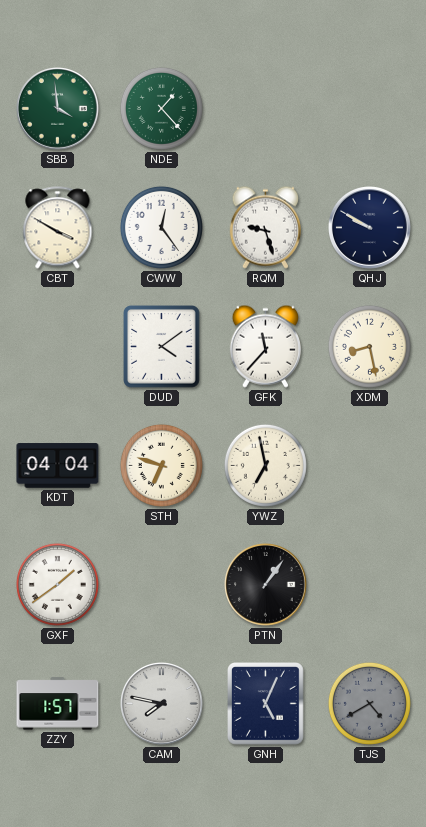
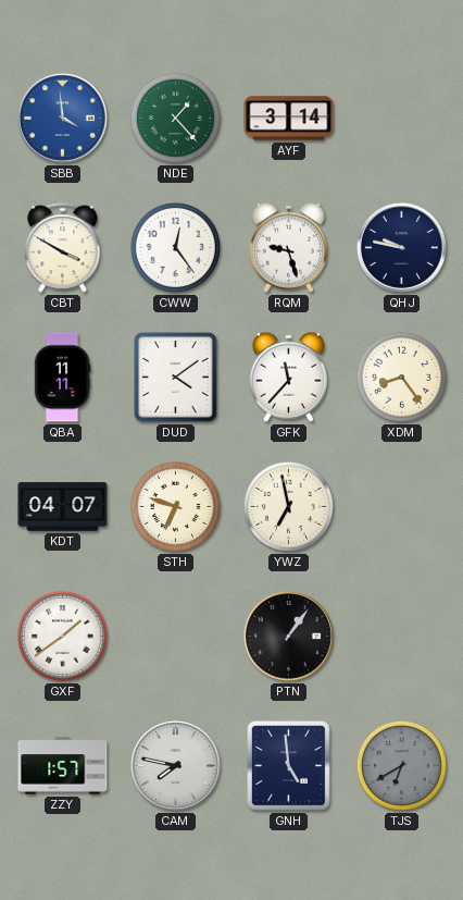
SBB dial: green -> blue (63, 119)
AYF: none -> 3:14 (289, 119)
QHJ: 9:50 -> 9:47 (402, 248)
QBA: none -> 11:11 (62, 378)
XDM: 8:28 -> 8:24 (401, 377)
KDT: 04:04 -> 04:07 (63, 507)
GNH: 5:04 -> 4:59 (289, 766)
TJS: 4:40 -> 6:40 (401, 765)
